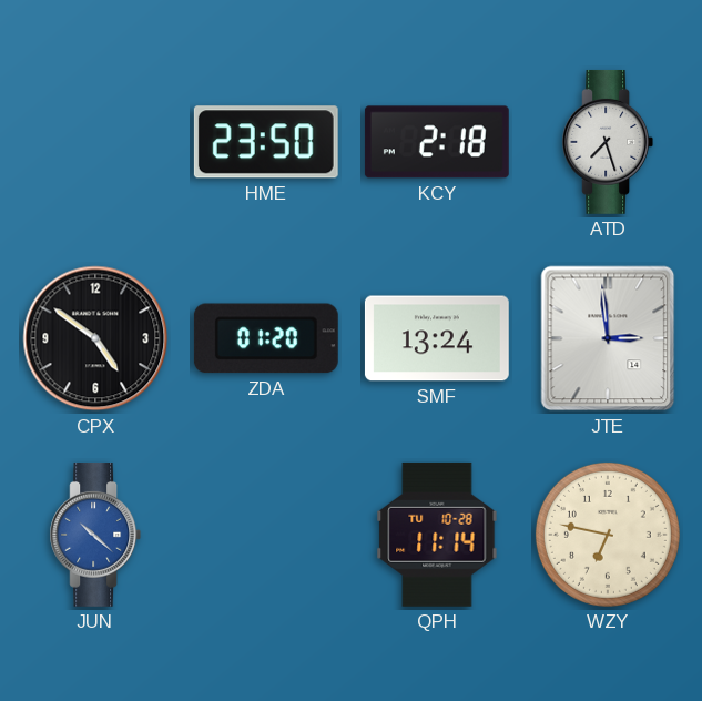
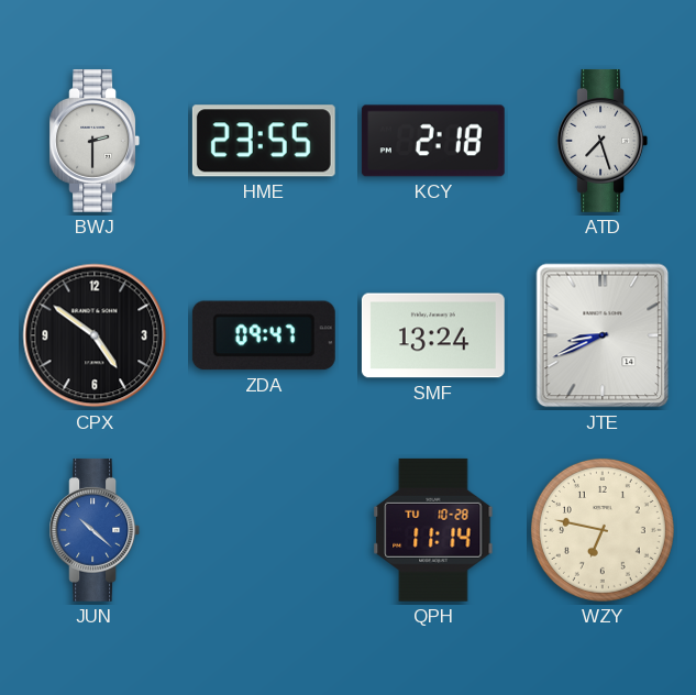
BWJ: none -> 2:30 (95, 141)
HME: 23:50 -> 23:55 (264, 141)
ZDA: 01:20 -> 09:47 (264, 335)
JTE: 2:59 -> 8:41 (603, 335)
